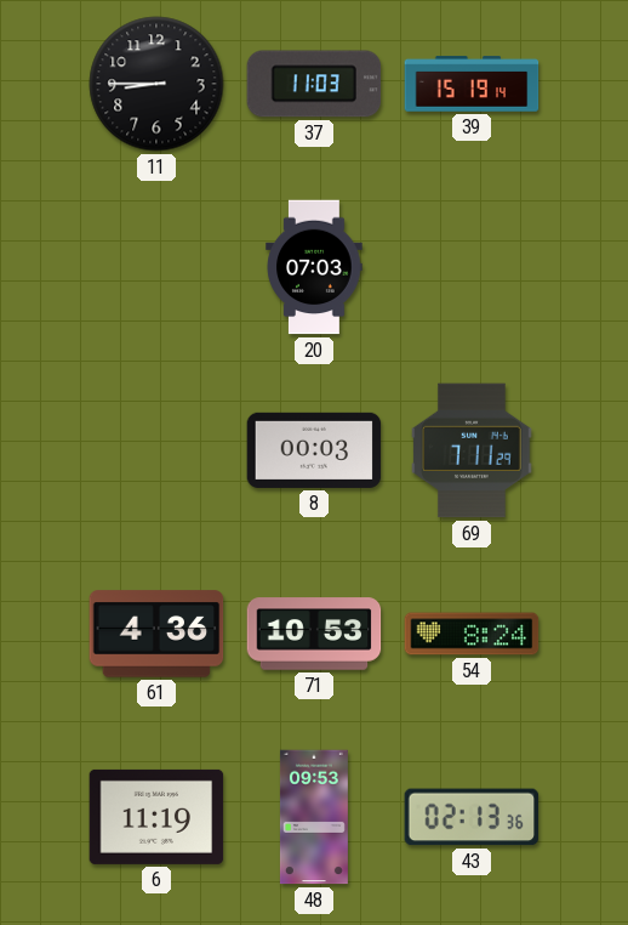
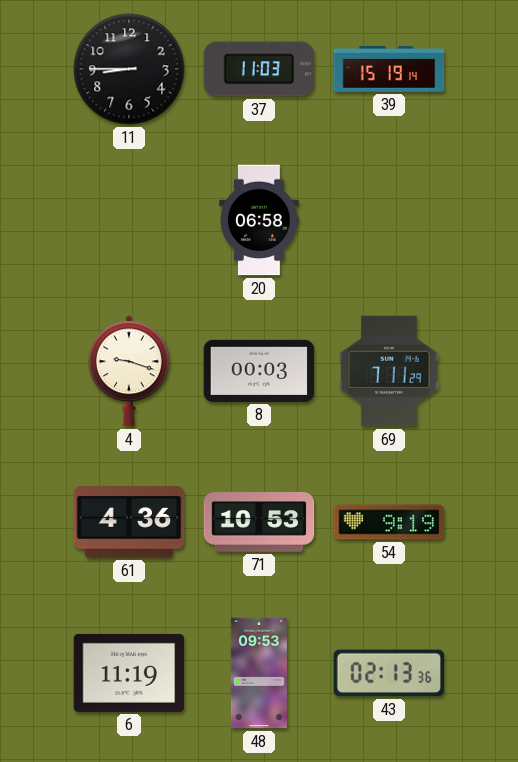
20: 07:03 -> 06:58 (259, 220)
4: none -> 9:18 (130, 371)
54: 8:24 -> 9:19 (389, 522)
